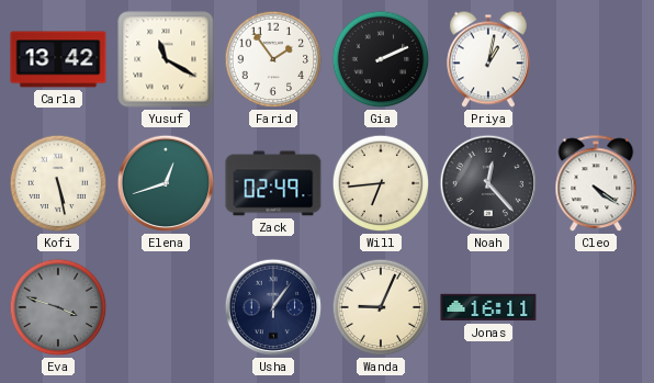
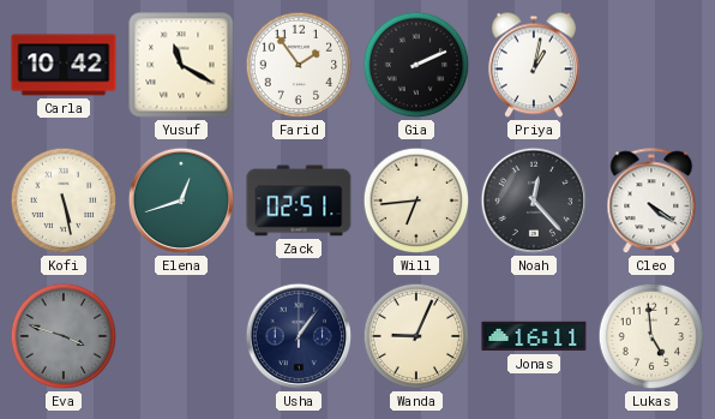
Carla: 13:42 -> 10:42 (64, 65)
Zack: 02:49 -> 02:51 (299, 200)
Lukas: none -> 4:59 (651, 336)
